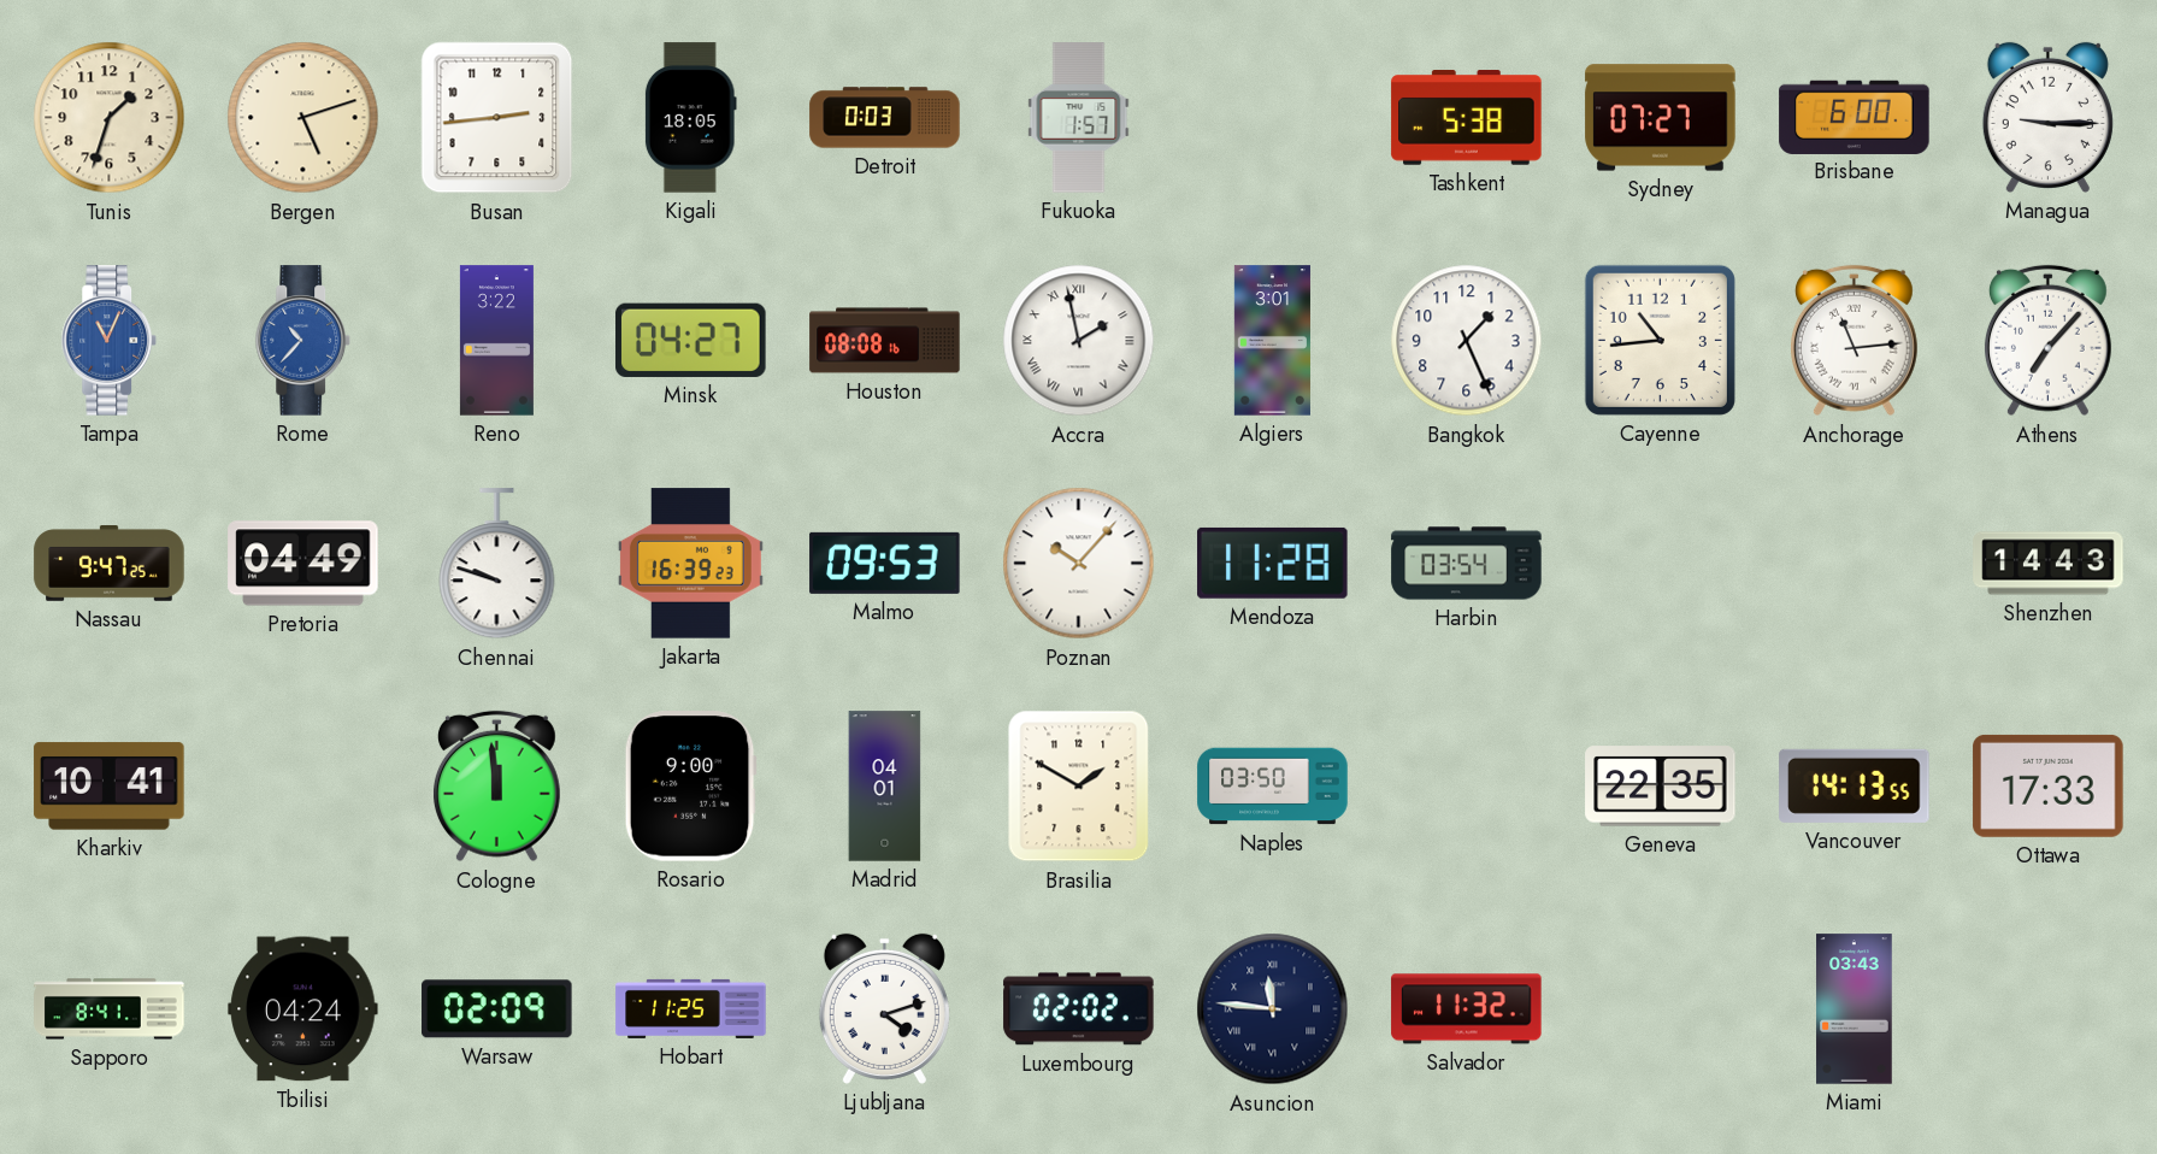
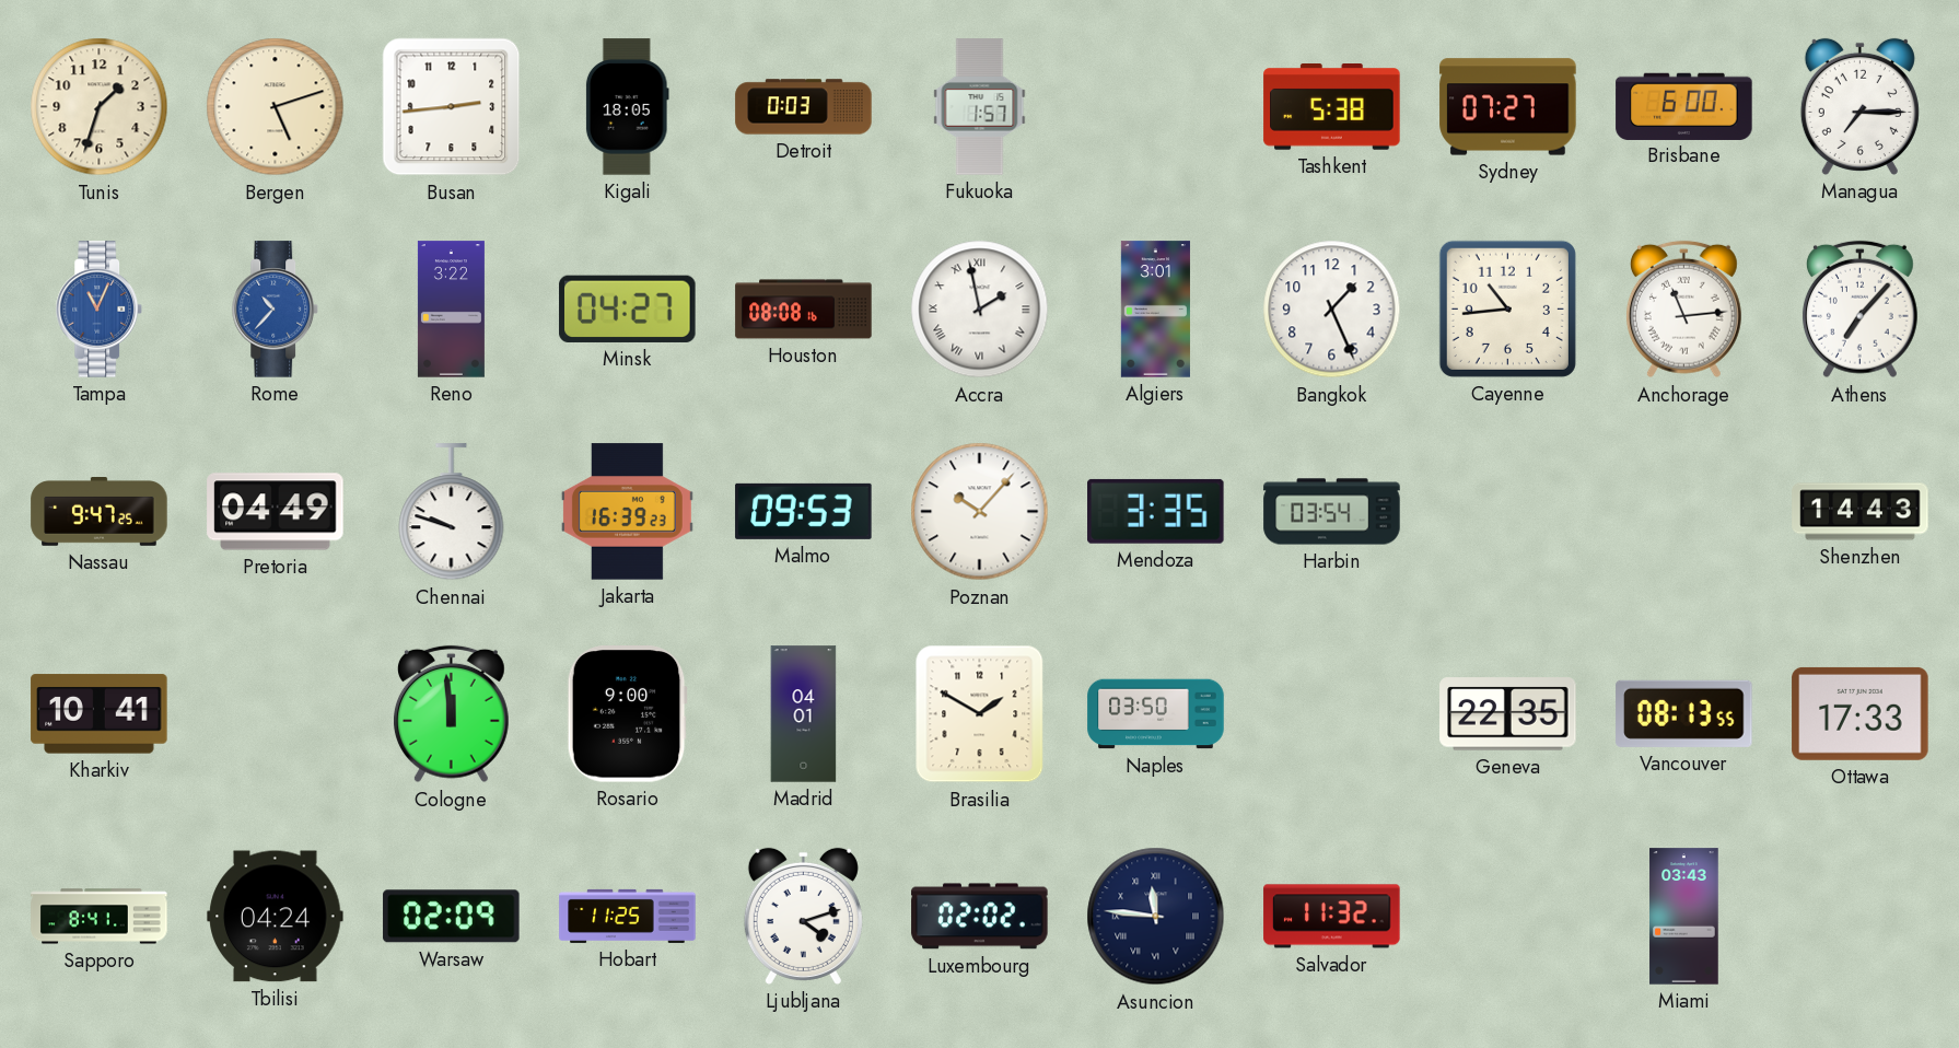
Managua: 9:15 -> 7:15 (1859, 106)
Mendoza: 11:28 -> 3:35 (1156, 511)
Vancouver: 14:13 -> 08:13 (1684, 713)
